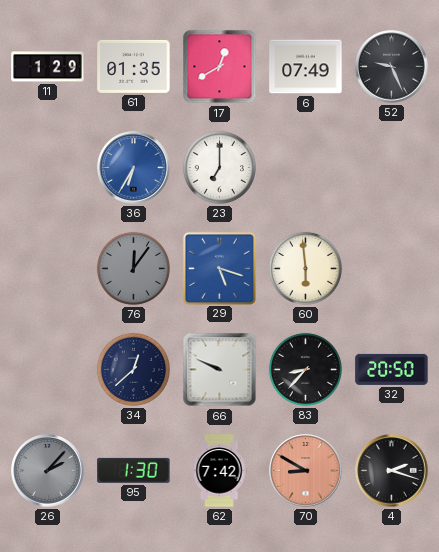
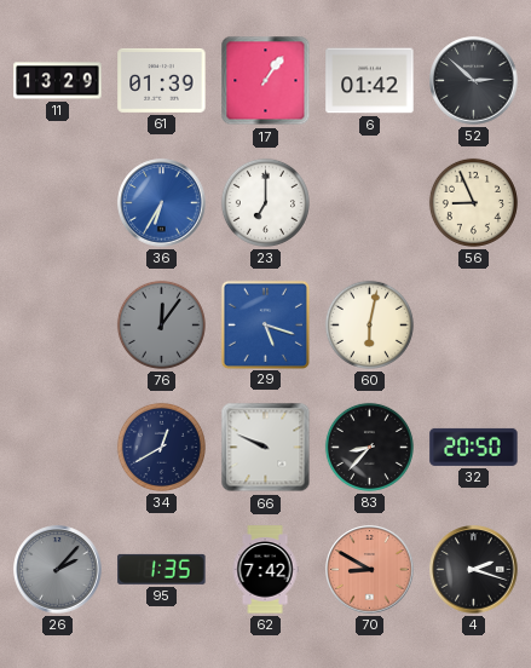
11: 1:29 -> 13:29 (58, 81)
61: 01:35 -> 01:39 (162, 80)
17: 12:40 -> 1:06 (266, 81)
6: 07:49 -> 01:42 (370, 81)
52: 9:26 -> 2:52 (474, 81)
56: none -> 8:56 (473, 202)
60: 5:59 -> 6:02 (369, 324)
34: 12:38 -> 12:40 (161, 447)
95: 1:30 -> 1:35 (162, 569)
